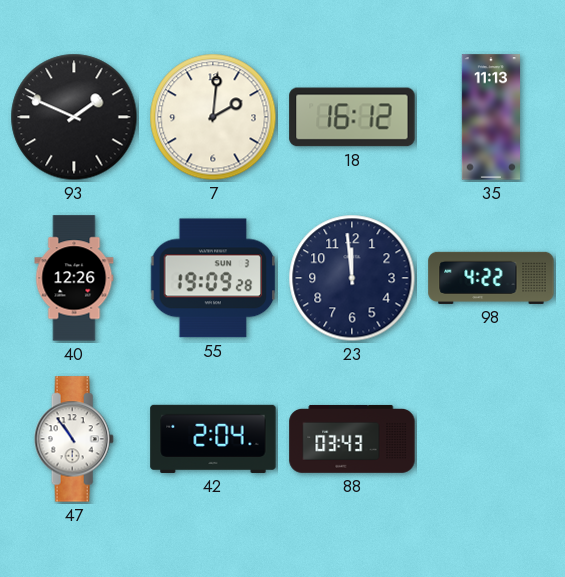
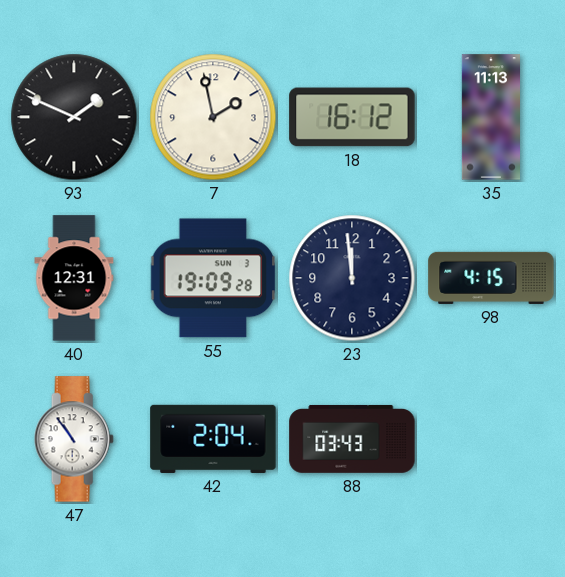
7: 2:01 -> 1:58 (213, 117)
40: 12:26 -> 12:31 (74, 278)
98: 4:22 -> 4:15 (491, 278)
